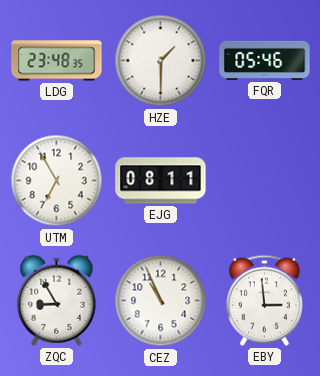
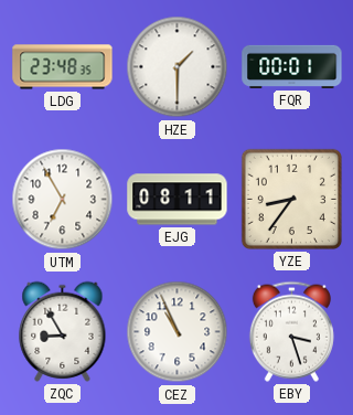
FQR: 05:46 -> 00:01 (292, 66)
YZE: none -> 8:36 (291, 199)
EBY: 2:59 -> 3:27 (291, 331)
